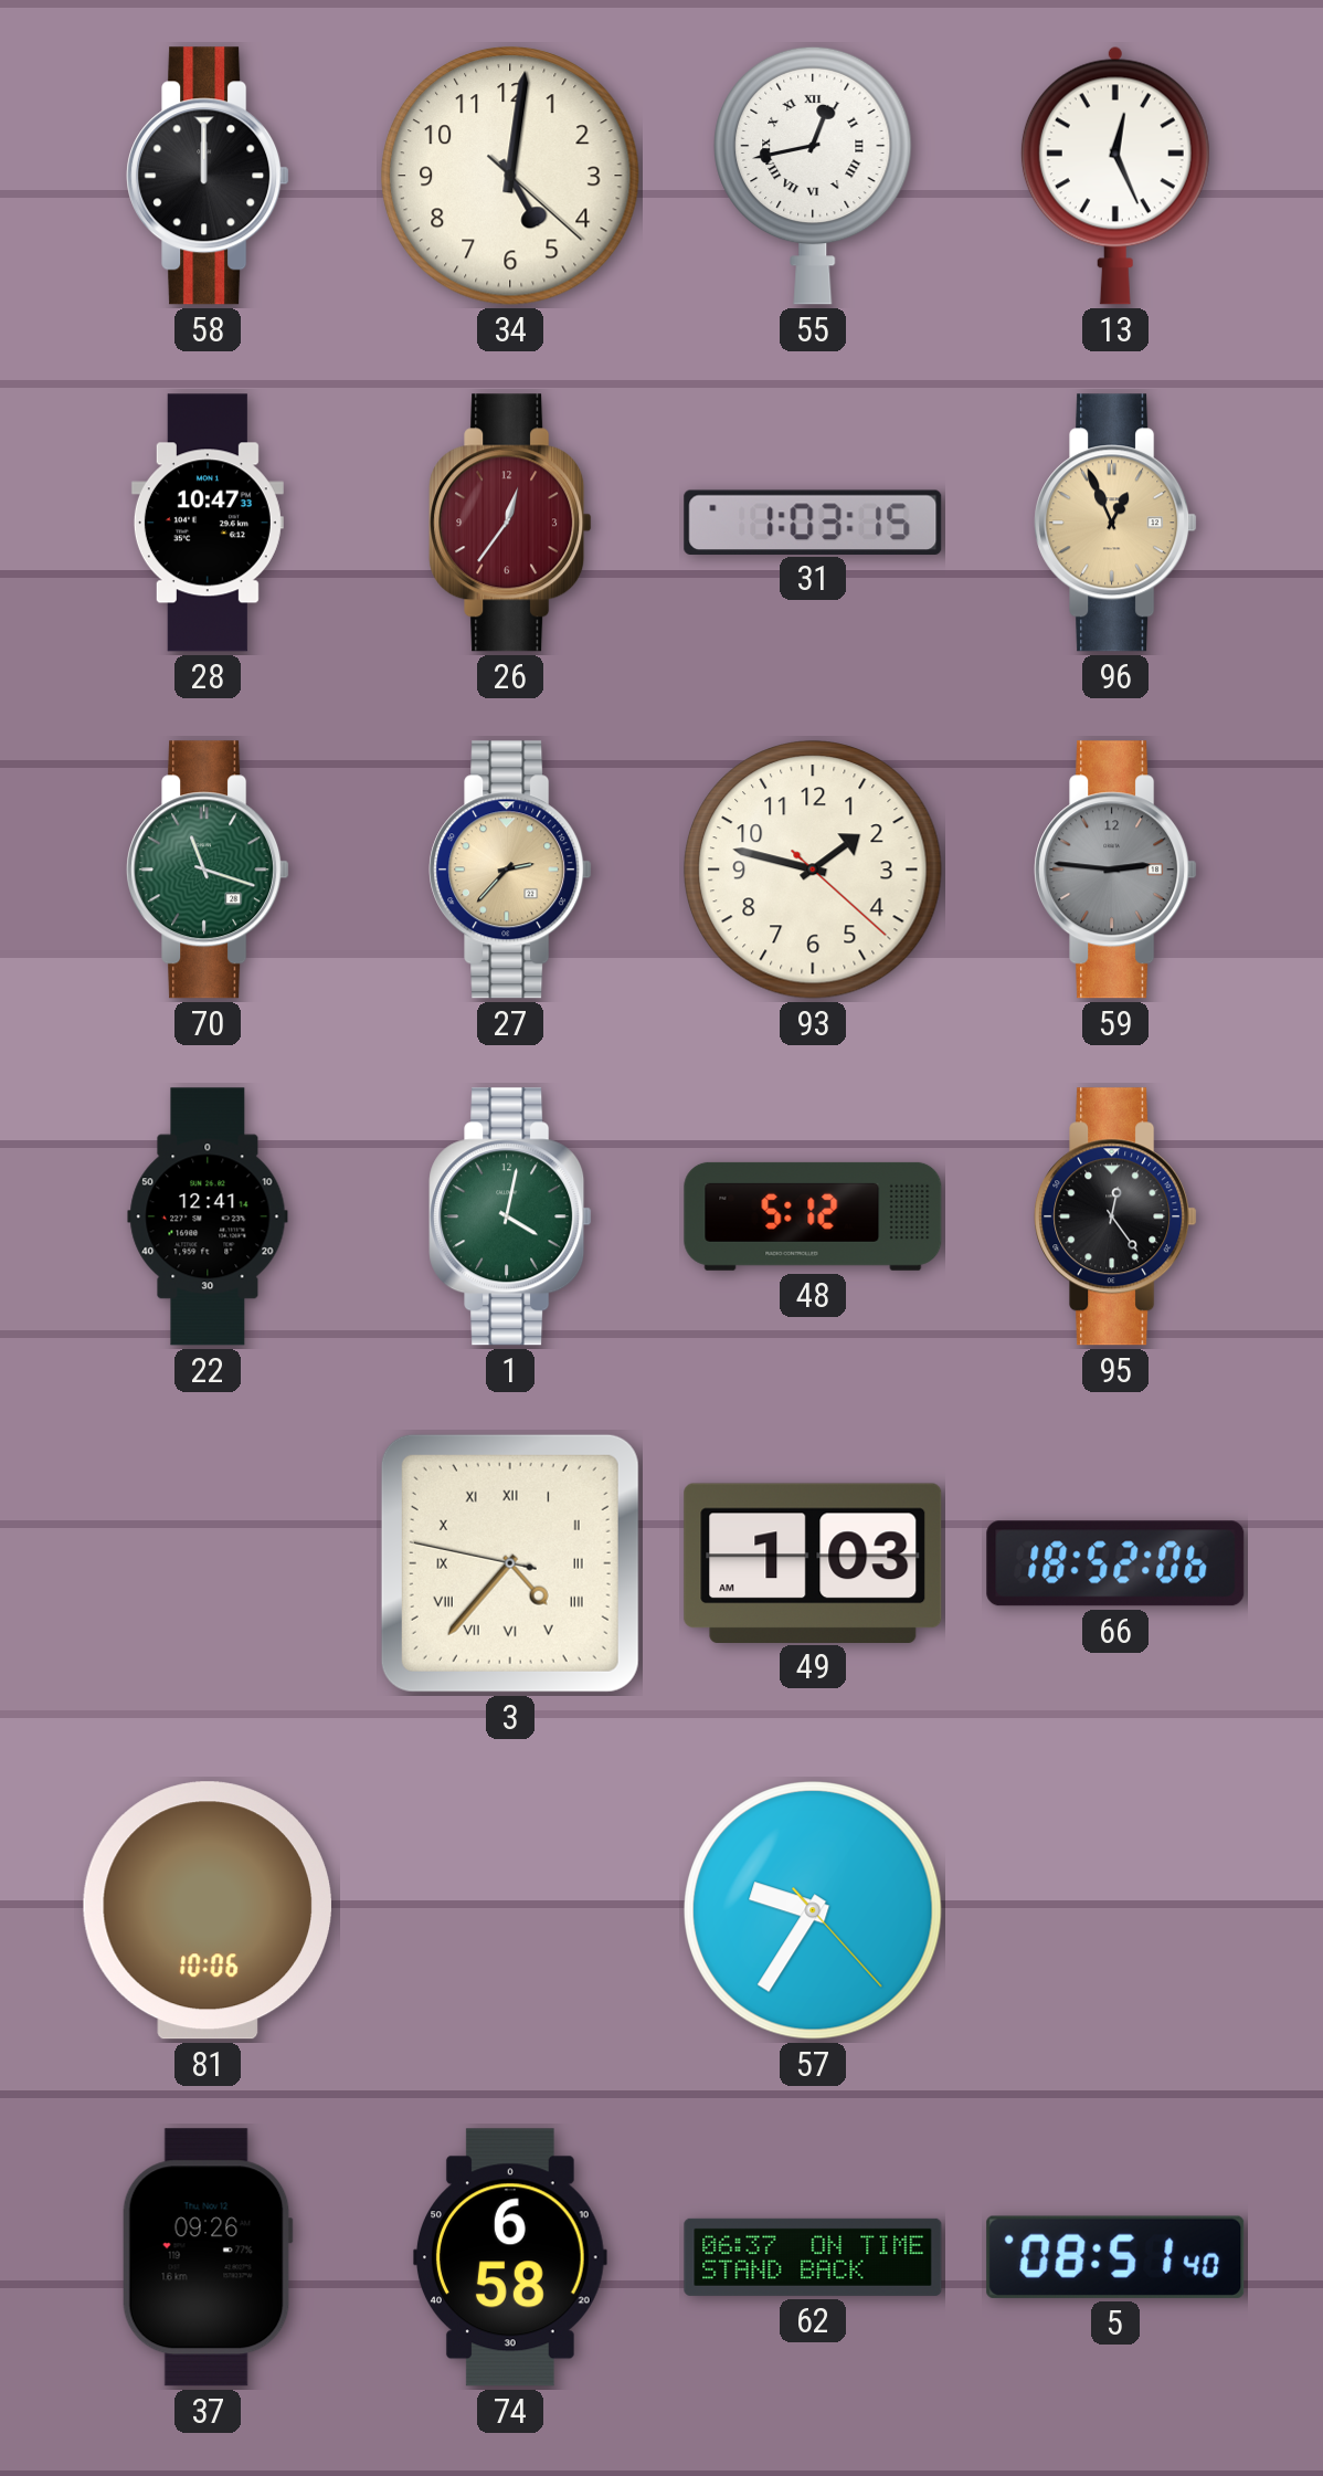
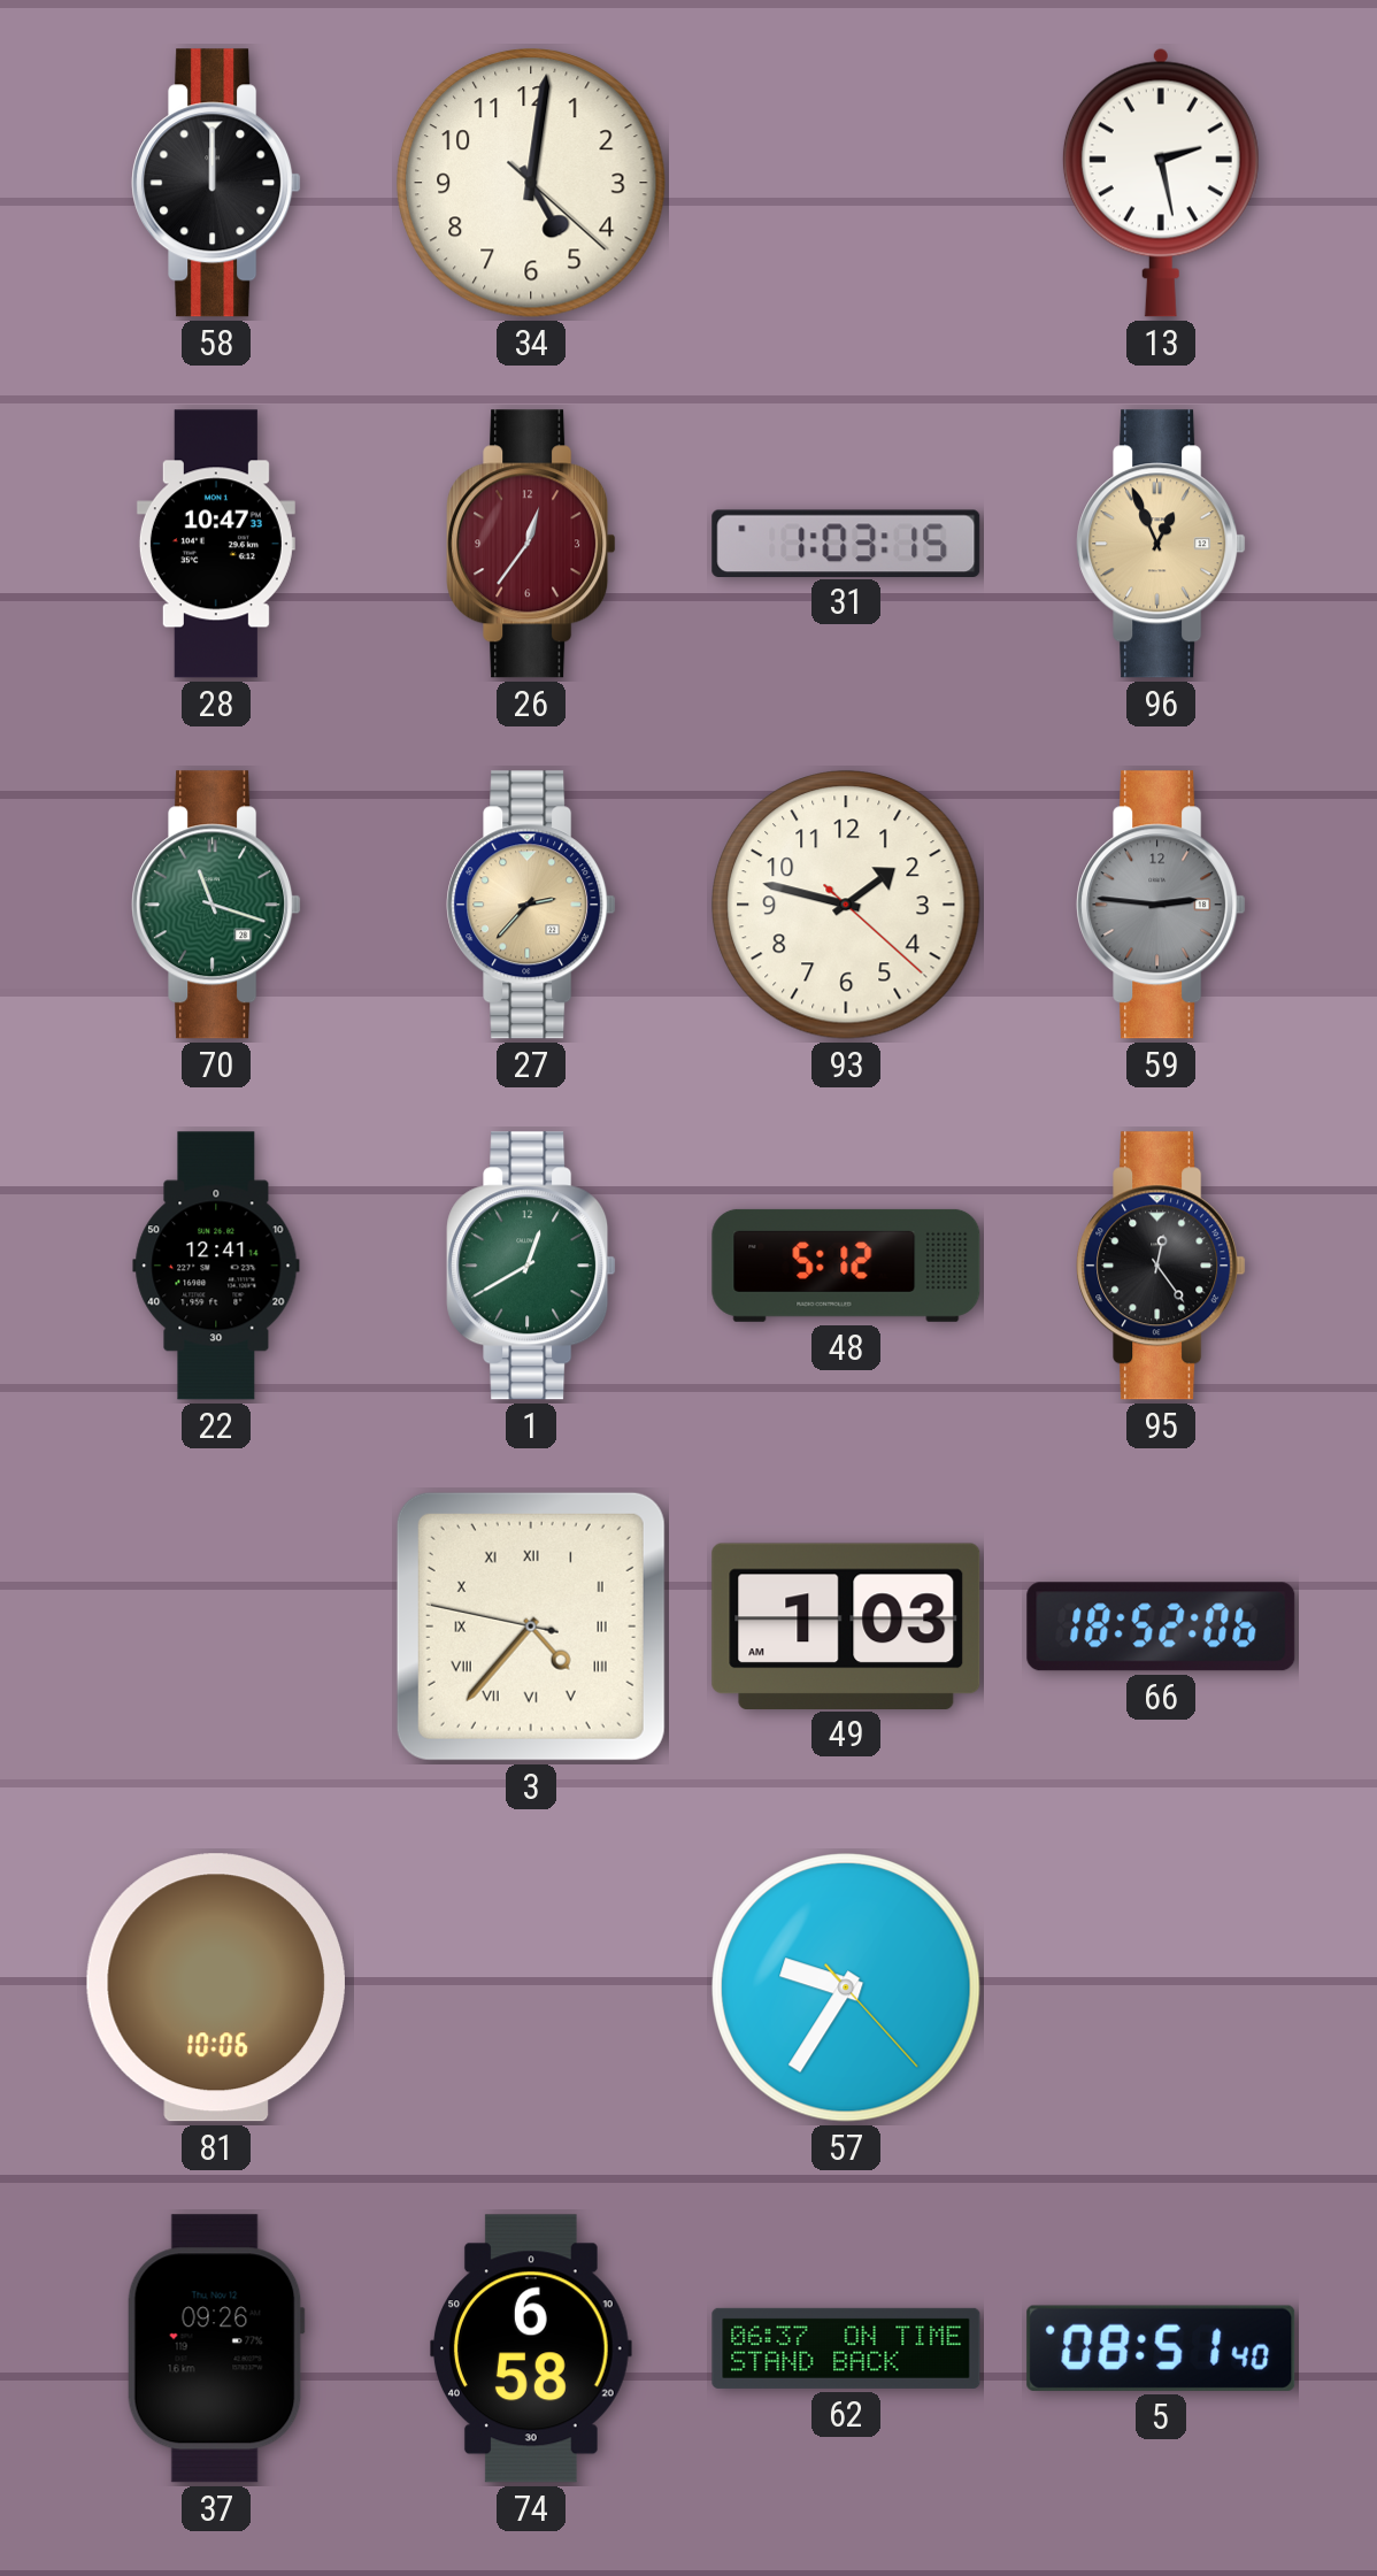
55: 12:43 -> none (813, 176)
13: 12:26 -> 2:28 (1161, 183)
1: 4:02 -> 12:40 (531, 1266)
